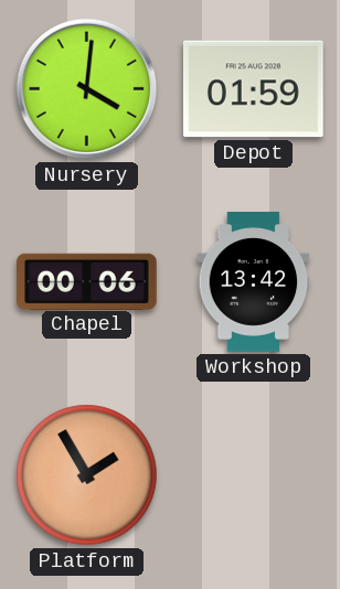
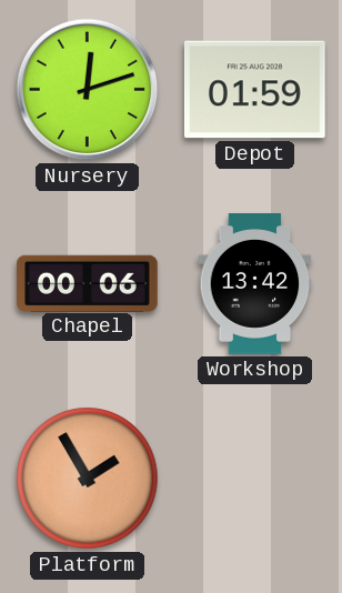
Nursery: 4:01 -> 12:12 (88, 90)
